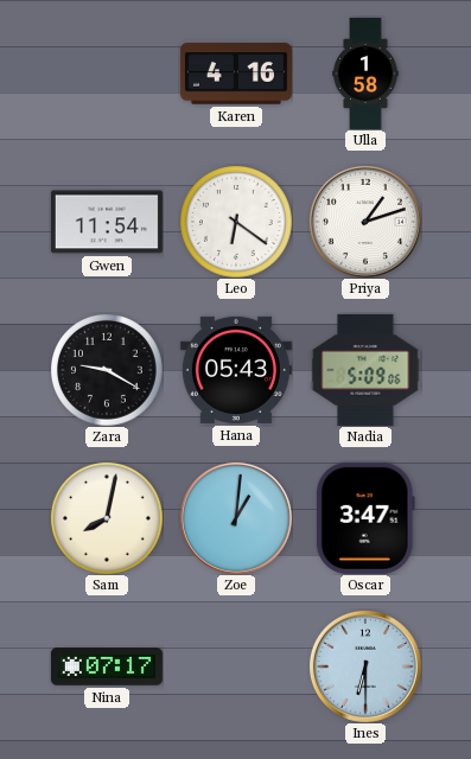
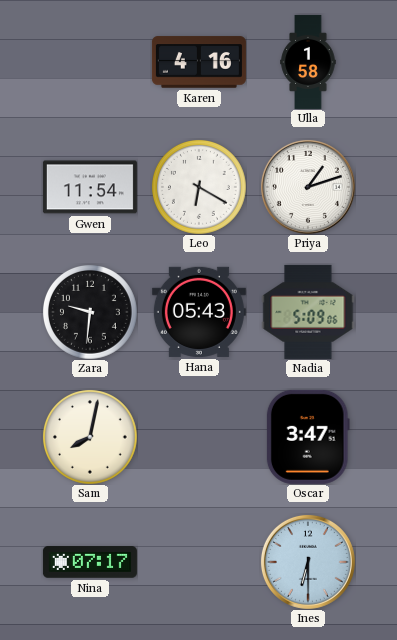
Leo: 6:21 -> 6:20 (199, 187)
Zara: 9:20 -> 9:31 (90, 312)
Zoe: 1:01 -> none (236, 518)
